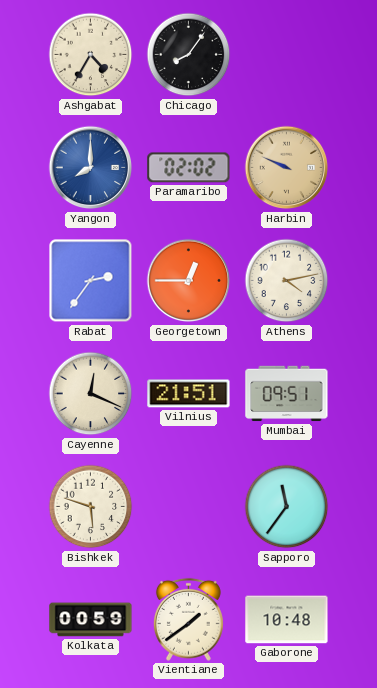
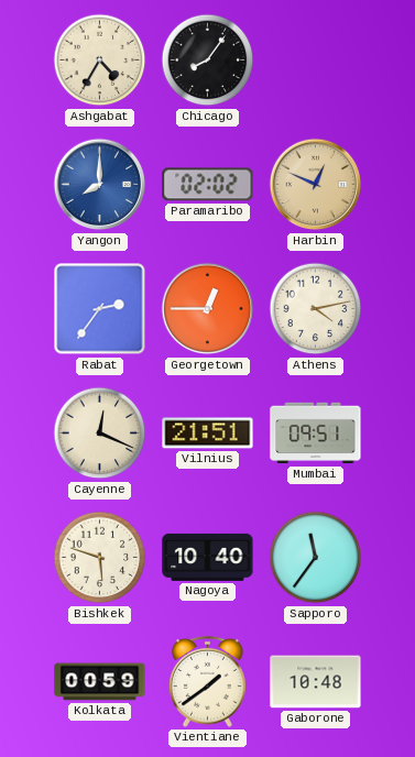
Harbin: 9:49 -> 12:49 (316, 185)
Nagoya: none -> 10:40 (208, 557)
